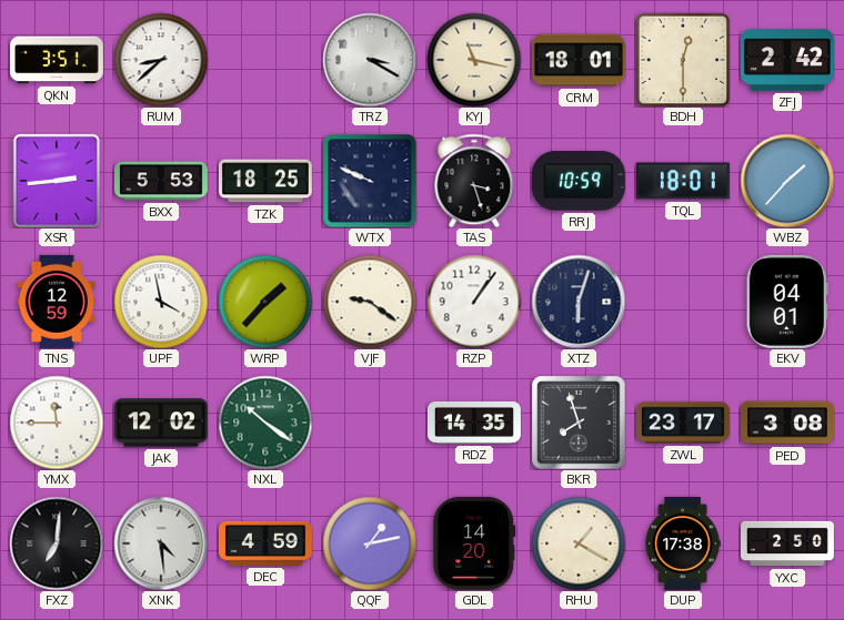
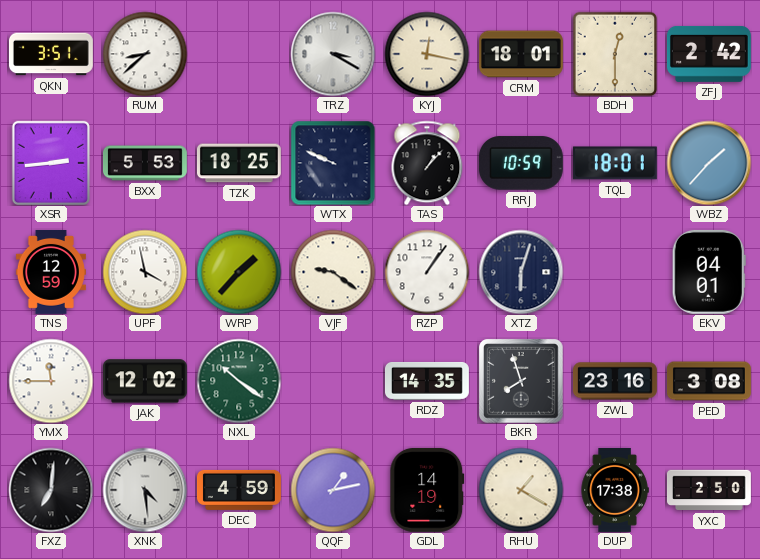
KYJ: 11:17 -> 12:17 (427, 54)
TAS: 3:27 -> 1:07 (427, 163)
ZWL: 23:17 -> 23:16 (615, 381)
GDL: 14:20 -> 14:19 (427, 490)
